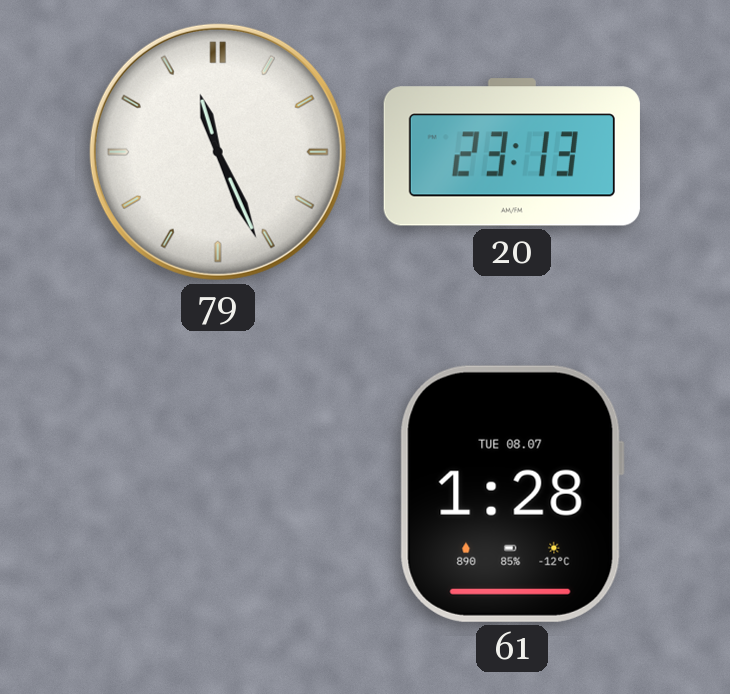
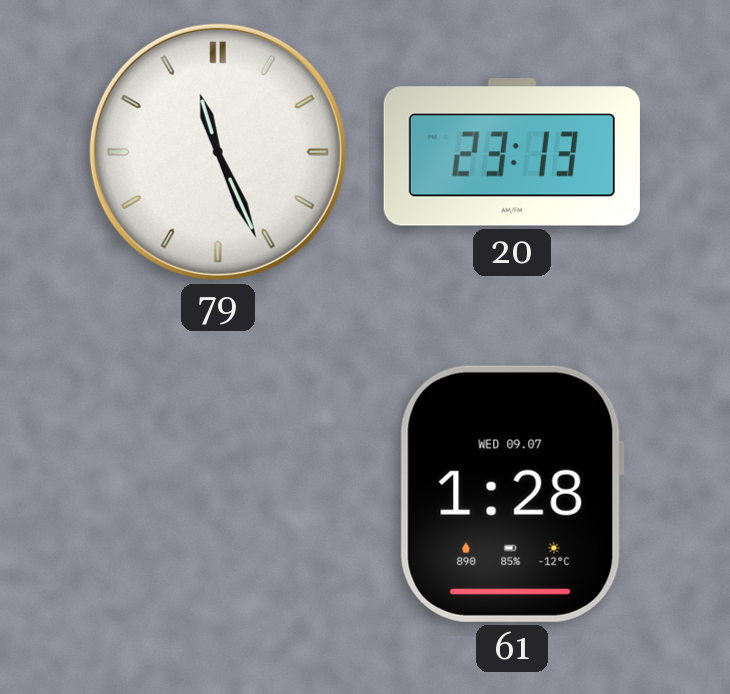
61 date: TUE 08.07 -> WED 09.07 (512, 494)
